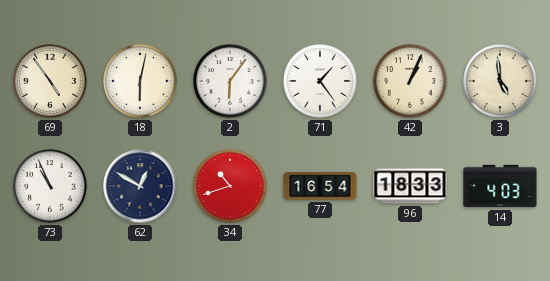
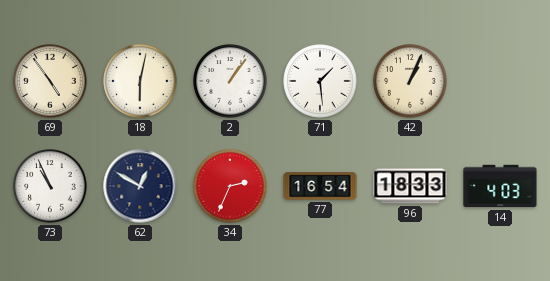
2: 6:06 -> 1:06 (230, 81)
71: 1:24 -> 1:29 (320, 81)
3: 4:59 -> none (500, 81)
34: 10:42 -> 2:34 (230, 186)
